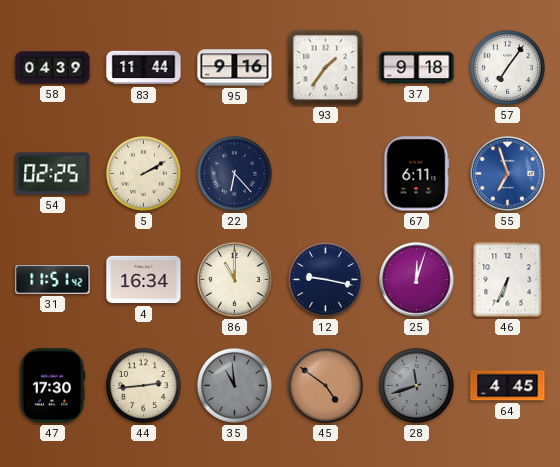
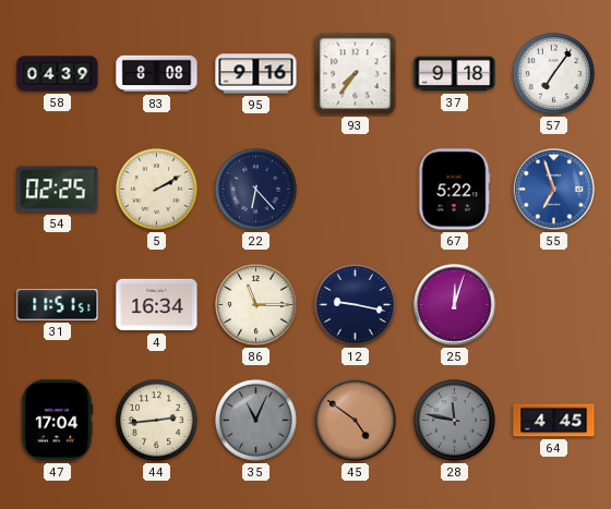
83: 11:44 -> 8:08 (157, 74)
93: 1:36 -> 7:36 (356, 74)
67: 6:11 -> 5:22 (454, 190)
31: 11:51:42 -> 11:51:51 (58, 305)
86: 11:00 -> 11:15 (255, 304)
46: 6:34 -> none (508, 280)
47: 17:30 -> 17:04 (57, 421)
35: 10:59 -> 11:04 (255, 420)
28: 11:42 -> 11:47 (454, 420)
